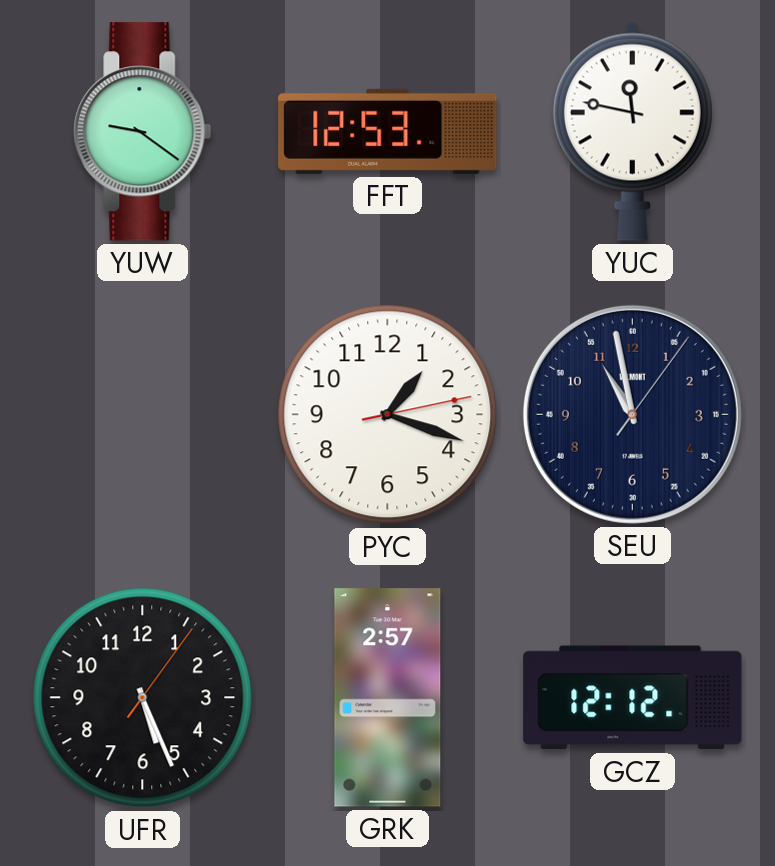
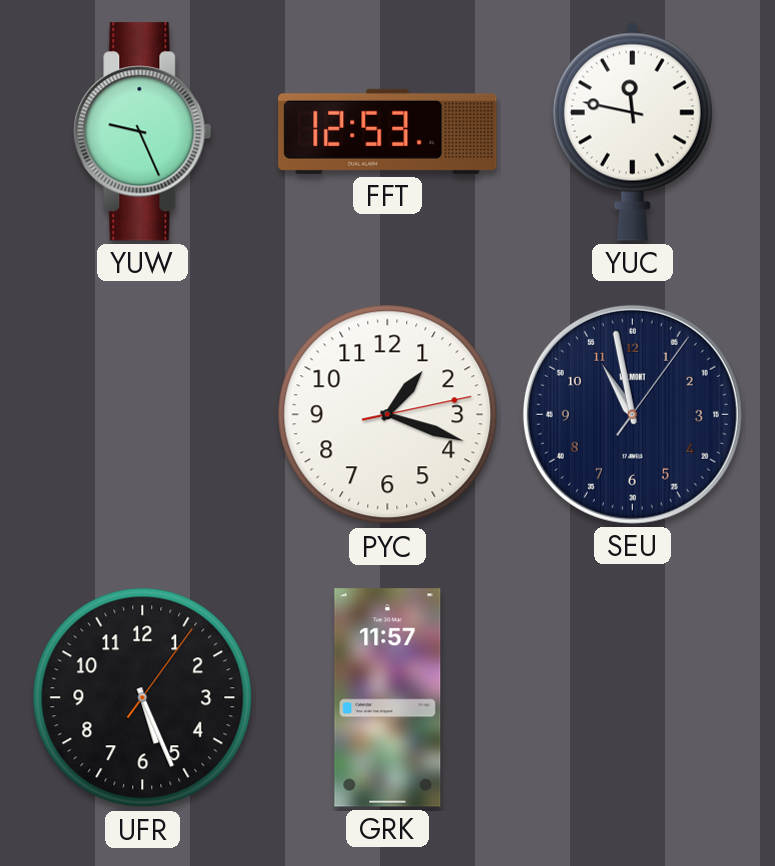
YUW: 9:21 -> 9:26 (143, 132)
GRK: 2:57 -> 11:57 (388, 698)
GCZ: 12:12 -> none (633, 698)
